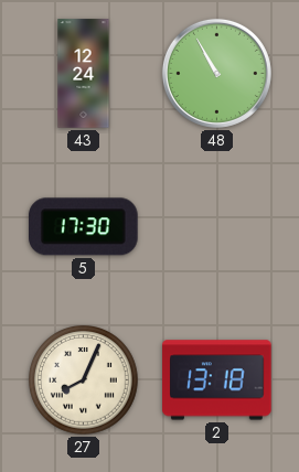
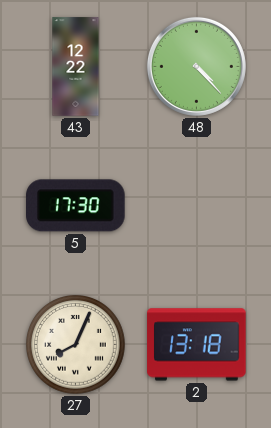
43: 12:24 -> 12:22 (76, 67)
48: 10:55 -> 4:23 (196, 66)
